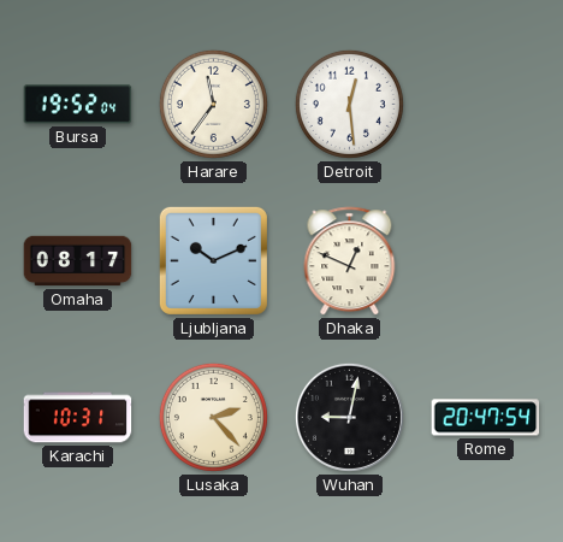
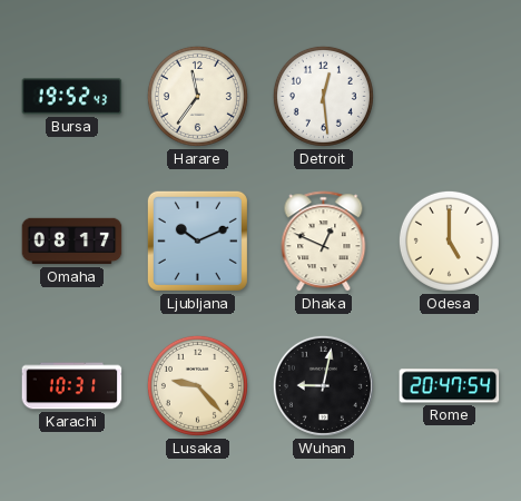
Bursa: 19:52:04 -> 19:52:43 (72, 97)
Odesa: none -> 5:00 (449, 240)
Lusaka: 2:23 -> 9:23 (197, 385)
